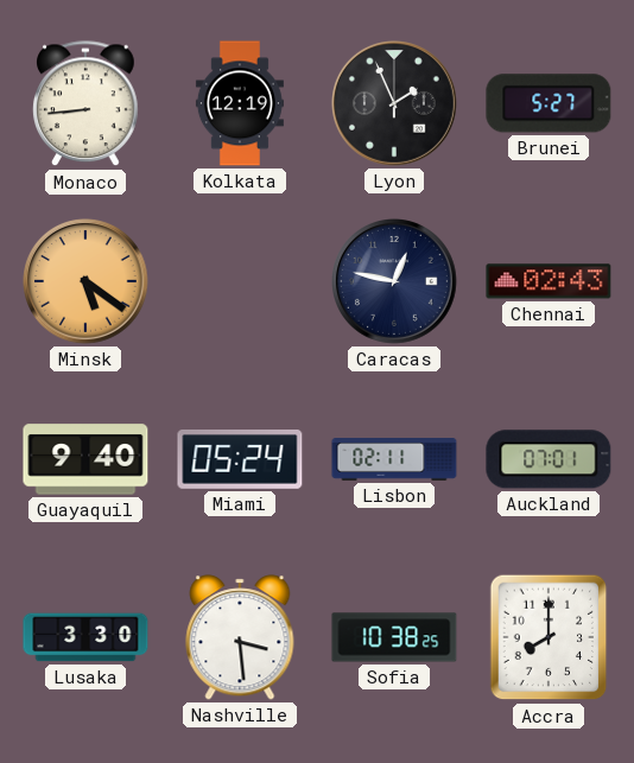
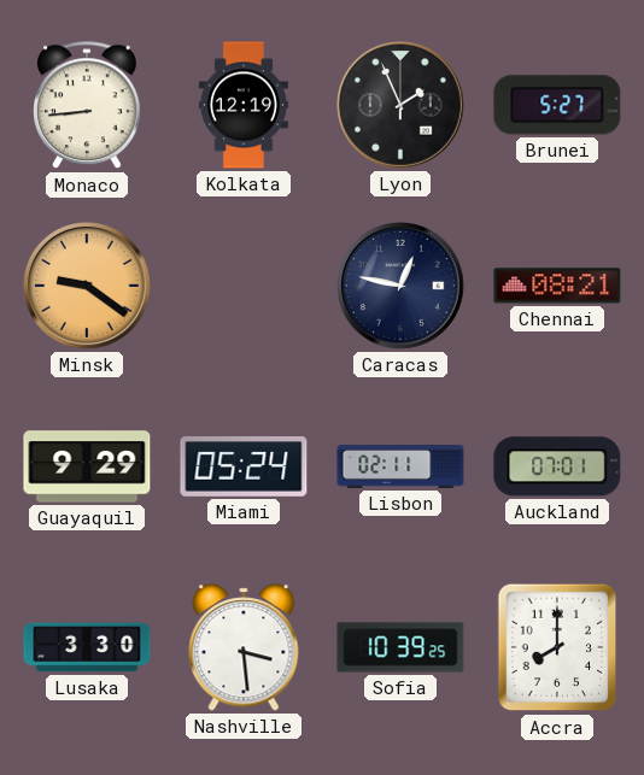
Minsk: 5:21 -> 9:21 (88, 287)
Chennai: 02:43 -> 08:21 (557, 286)
Guayaquil: 9:40 -> 9:29 (87, 466)
Sofia: 10:38 -> 10:39 (400, 647)
